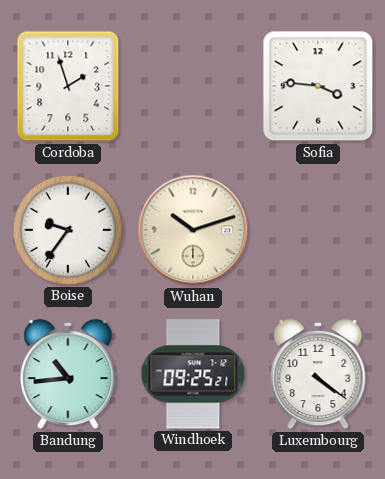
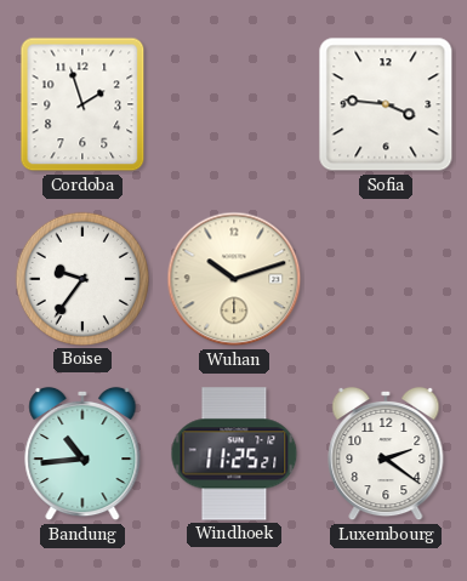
Windhoek: 09:25 -> 11:25 (234, 454)
Luxembourg: 4:21 -> 2:21 (386, 454)
